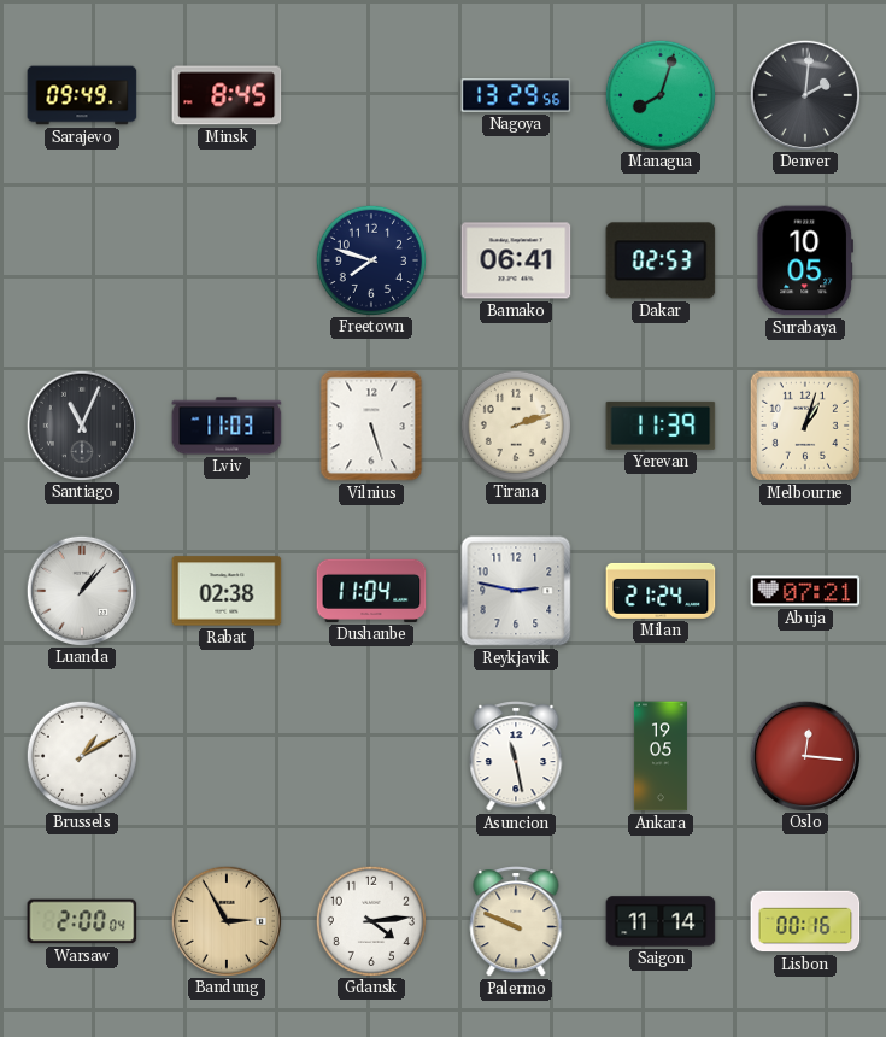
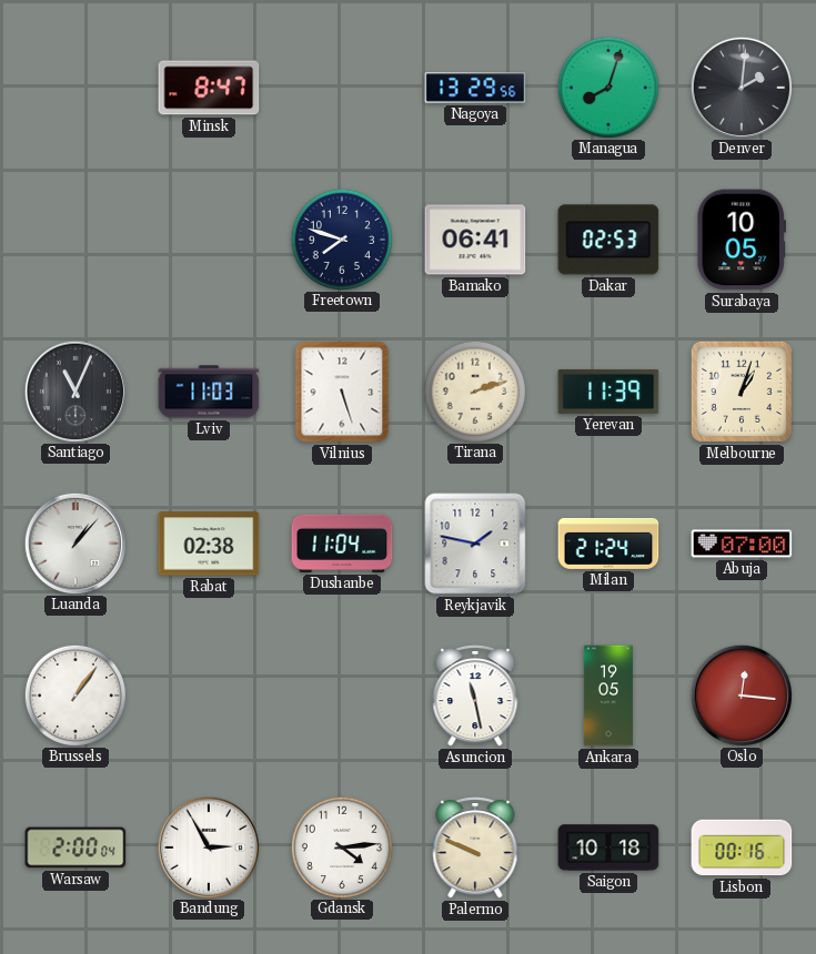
Sarajevo: 09:49 -> none (82, 95)
Minsk: 8:45 -> 8:47 (209, 88)
Reykjavik: 2:47 -> 1:47 (475, 544)
Abuja: 07:21 -> 07:00 (742, 544)
Brussels: 1:10 -> 1:06 (74, 694)
Bandung dial: champagne -> white (208, 846)
Saigon: 11:14 -> 10:18 (608, 848)
